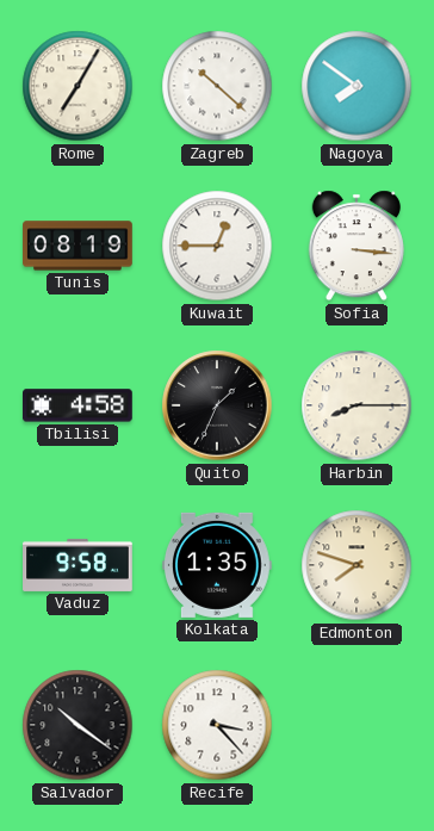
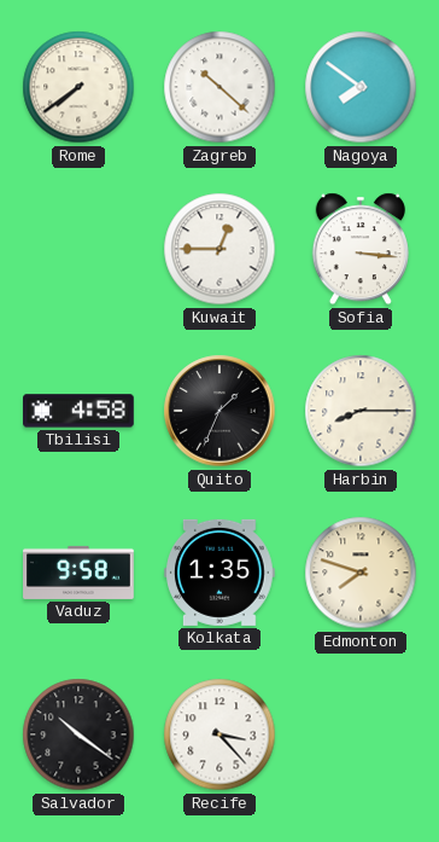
Rome: 7:05 -> 7:39 (78, 87)
Tunis: 08:19 -> none (77, 246)
